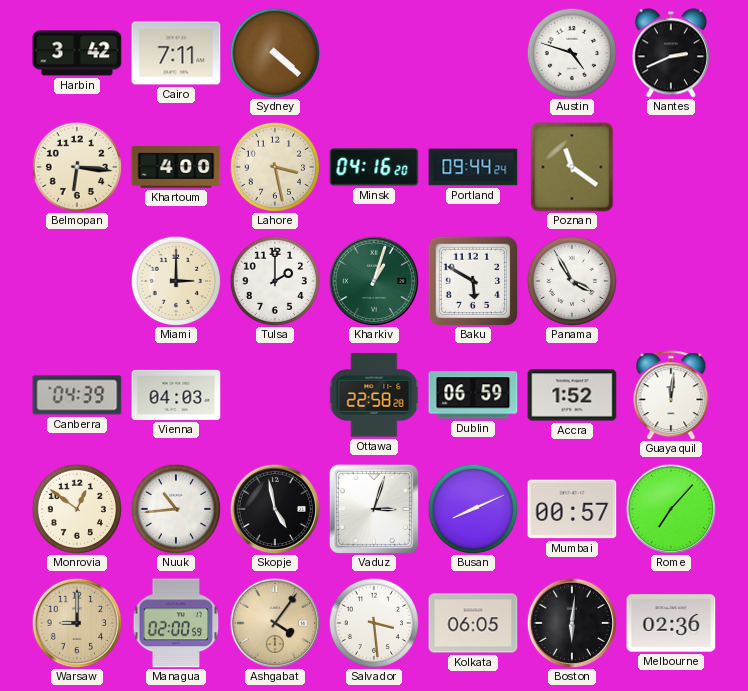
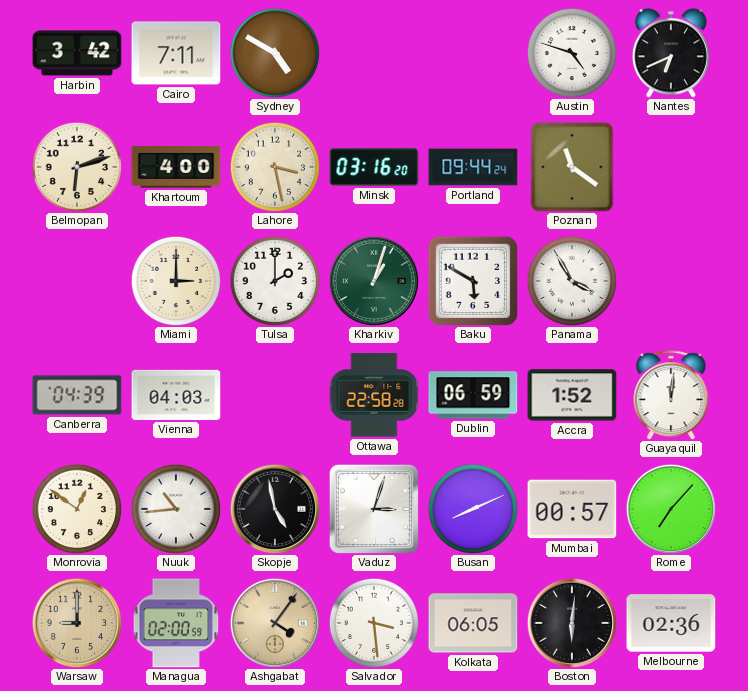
Sydney: 4:22 -> 4:50 (274, 52)
Nantes: 2:41 -> 6:41 (671, 53)
Belmopan: 6:16 -> 6:12 (76, 166)
Minsk: 04:16 -> 03:16 (374, 167)
